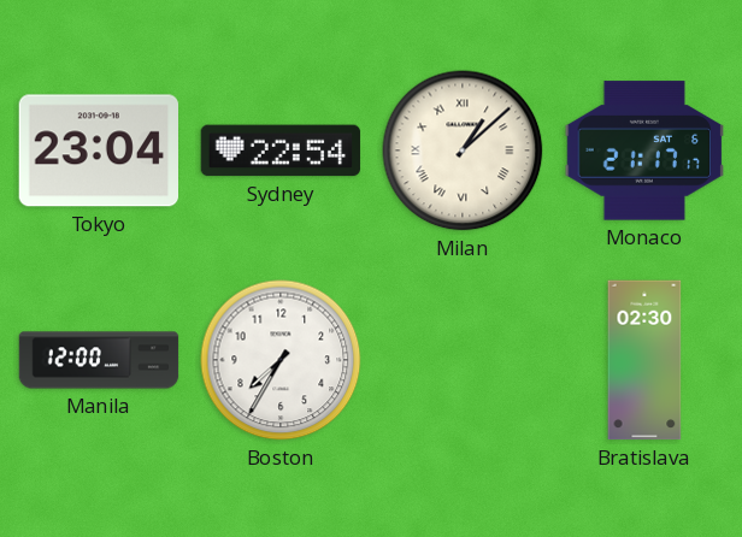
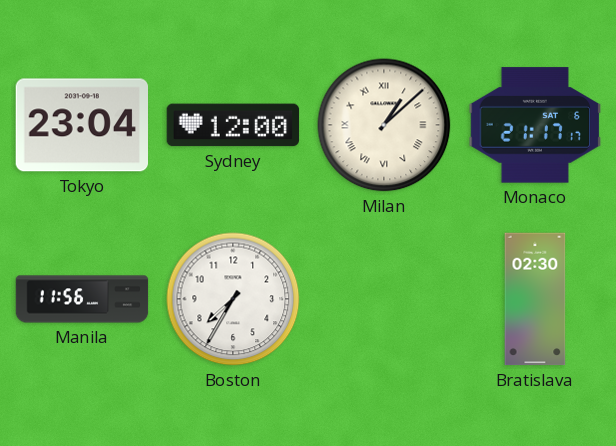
Sydney: 22:54 -> 12:00 (233, 125)
Manila: 12:00 -> 11:56 (82, 299)
